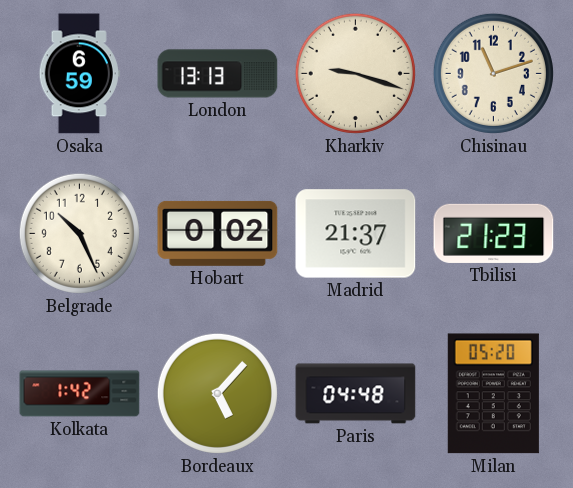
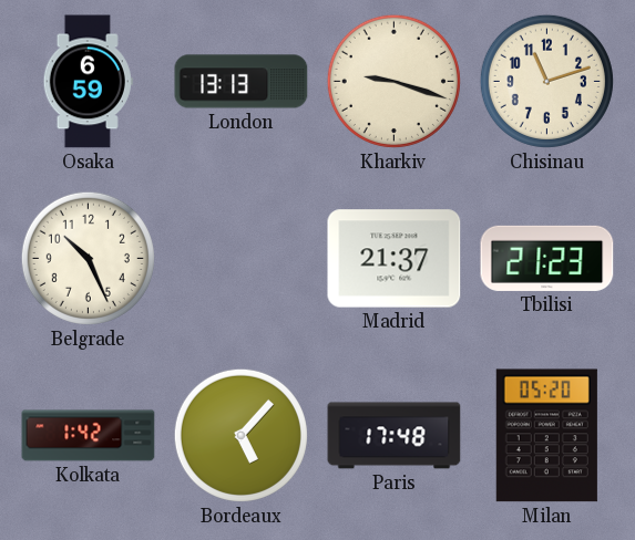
Hobart: 0:02 -> none (218, 233)
Paris: 04:48 -> 17:48 (395, 436)
